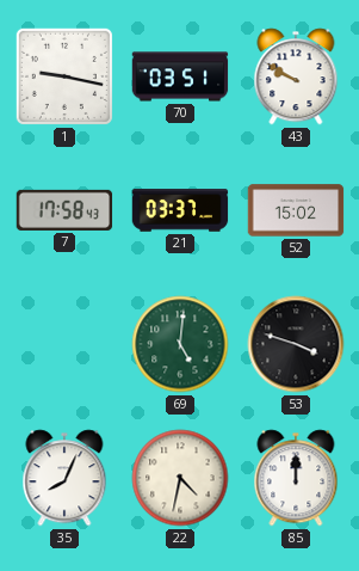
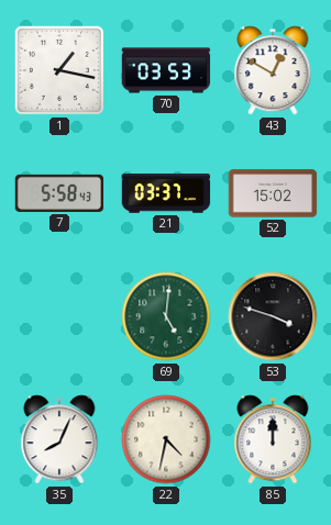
1: 9:17 -> 1:17 (59, 70)
70: 03:51 -> 03:53 (166, 70)
43: 9:50 -> 12:50 (273, 70)
7: 17:58 -> 5:58 (59, 193)
